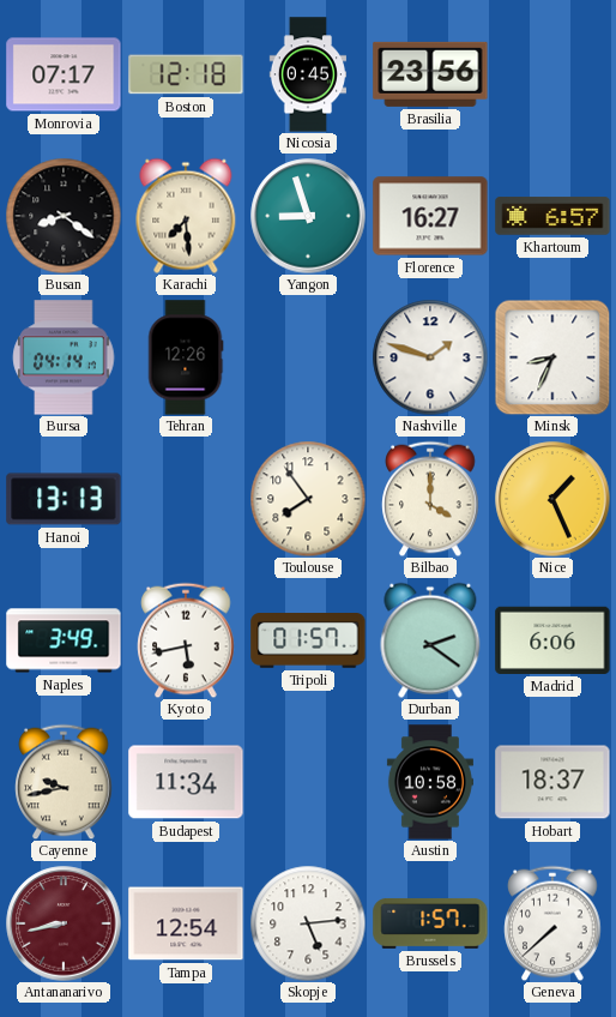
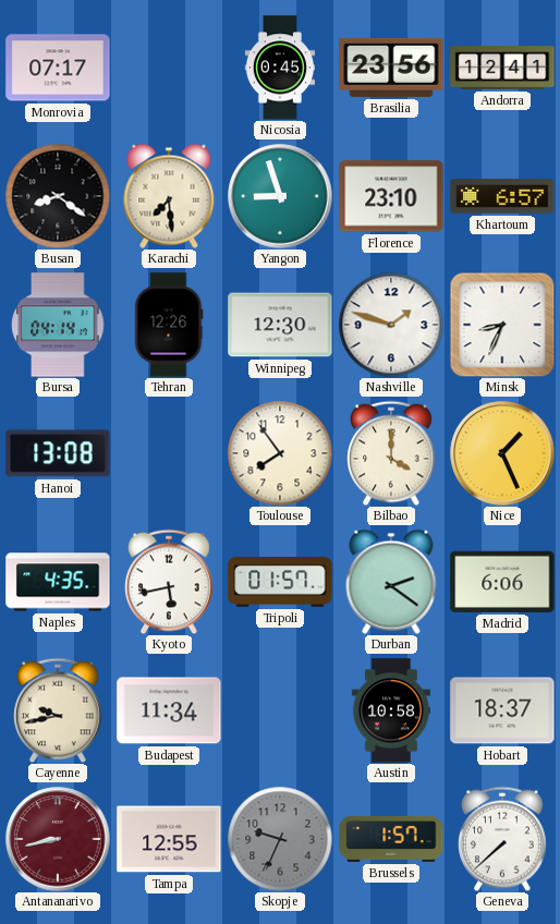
Boston: 12:18 -> none (186, 74)
Andorra: none -> 12:41 (502, 68)
Florence: 16:27 -> 23:10 (391, 196)
Winnipeg: none -> 12:30 (280, 325)
Hanoi: 13:13 -> 13:08 (58, 453)
Naples: 3:49 -> 4:35 (58, 582)
Tampa: 12:54 -> 12:55 (169, 839)
Skopje: 5:14 -> 9:34 (280, 839)
Skopje dial: white -> grey (280, 839)
